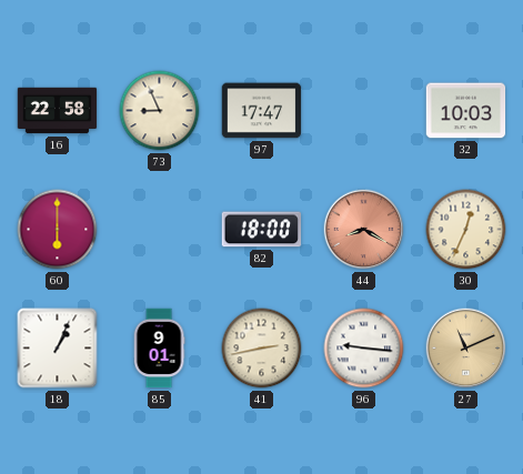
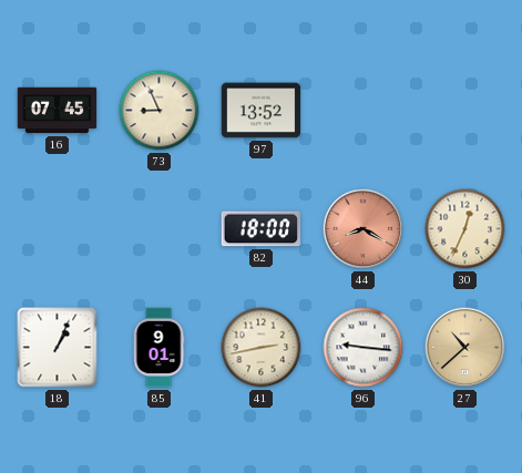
16: 22:58 -> 07:45 (58, 111)
97: 17:47 -> 13:52 (262, 111)
32: 10:03 -> none (466, 111)
60: 6:00 -> none (58, 230)
27: 11:11 -> 10:38 (465, 348)
